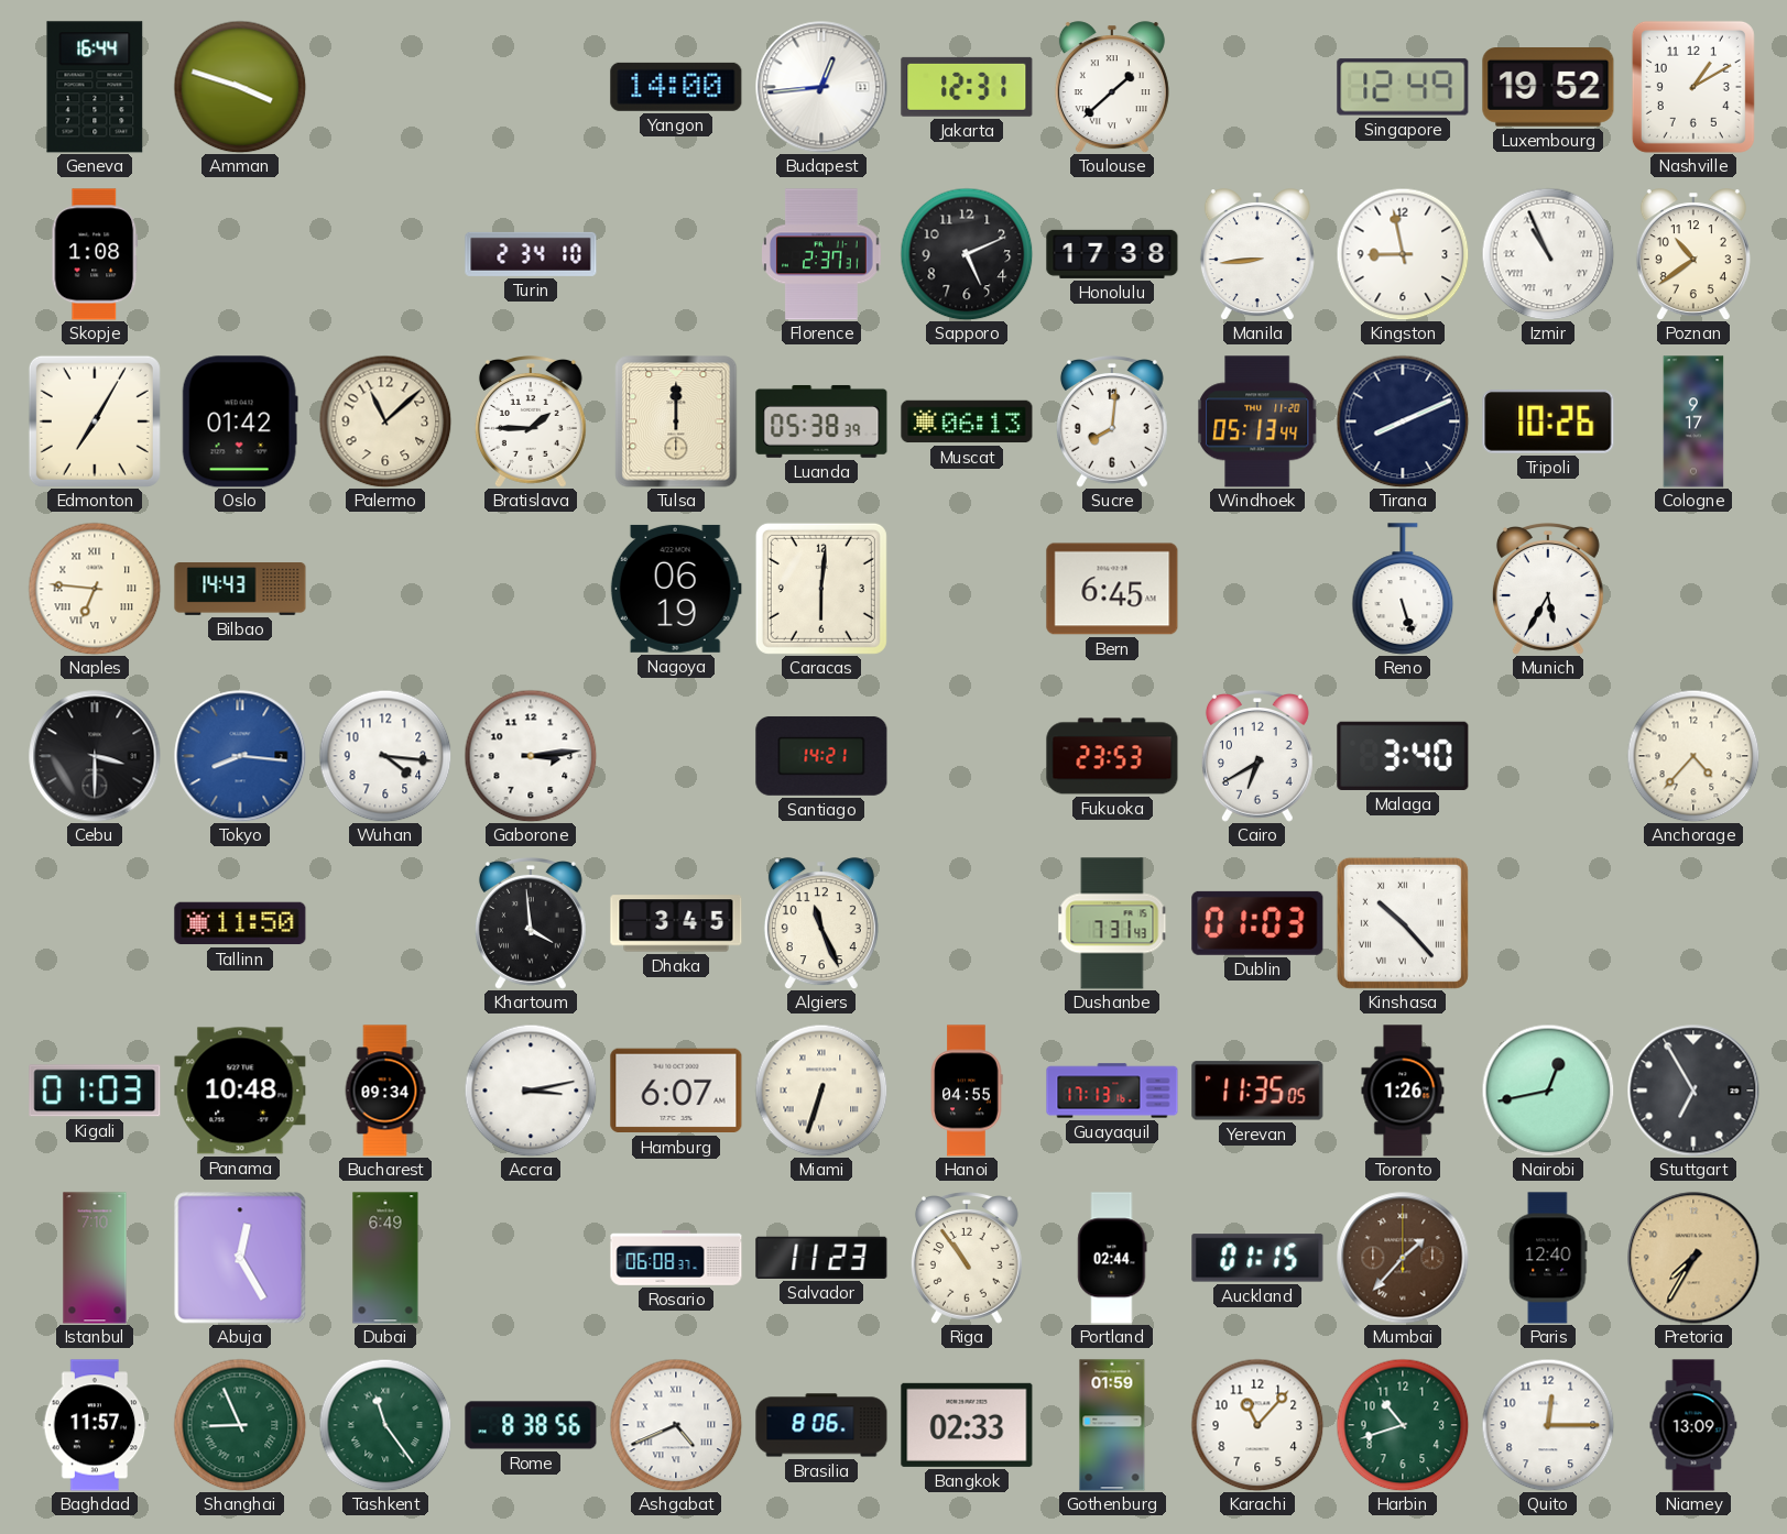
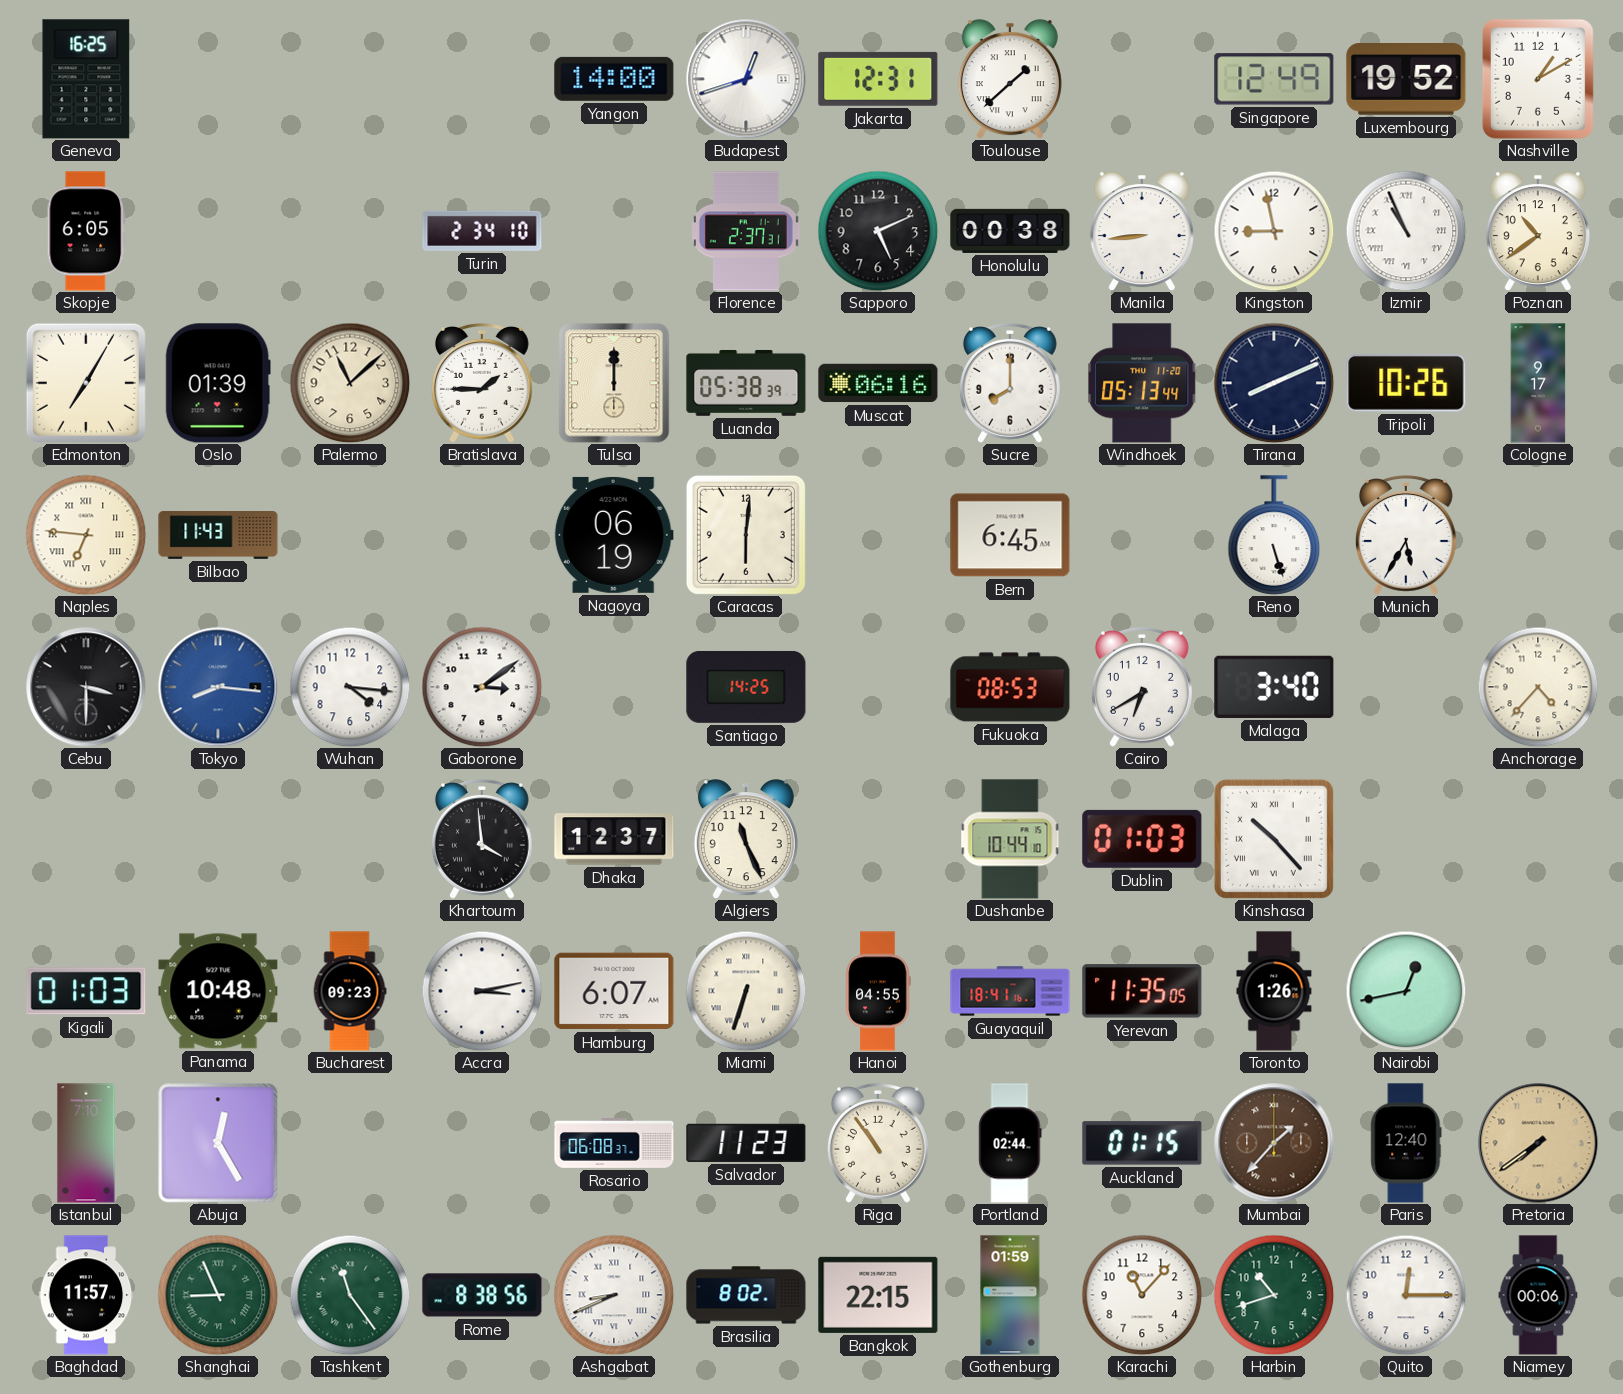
Geneva: 16:44 -> 16:25 (86, 79)
Amman: 3:48 -> none (240, 87)
Budapest: 12:44 -> 12:42 (746, 79)
Skopje: 1:08 -> 6:05 (86, 231)
Honolulu: 17:38 -> 00:38 (1010, 231)
Oslo: 01:42 -> 01:39 (218, 383)
Muscat: 06:13 -> 06:16 (878, 383)
Sucre: 8:01 -> 8:00 (1010, 384)
Bilbao: 14:43 -> 11:43 (218, 535)
Gaborone: 3:14 -> 3:09 (482, 687)
Santiago: 14:21 -> 14:25 (746, 687)
Fukuoka: 23:53 -> 08:53 (1010, 687)
Tallinn: 11:50 -> none (240, 923)
Dhaka: 3:45 -> 12:37 (614, 839)
Dushanbe: 7:31 -> 10:44 (1010, 839)
Bucharest: 09:34 -> 09:23 (350, 991)
Guayaquil: 17:13 -> 18:41 (1010, 991)
Stuttgart: 6:55 -> none (1693, 1091)
Dubai: 6:49 -> none (385, 1258)
Pretoria: 7:35 -> 7:39 (1538, 1143)
Ashgabat: 4:41 -> 8:41 (614, 1295)
Brasilia: 8:06 -> 8:02 (746, 1295)
Bangkok: 02:33 -> 22:15 (878, 1295)
Niamey: 13:09 -> 00:06 (1538, 1295)
